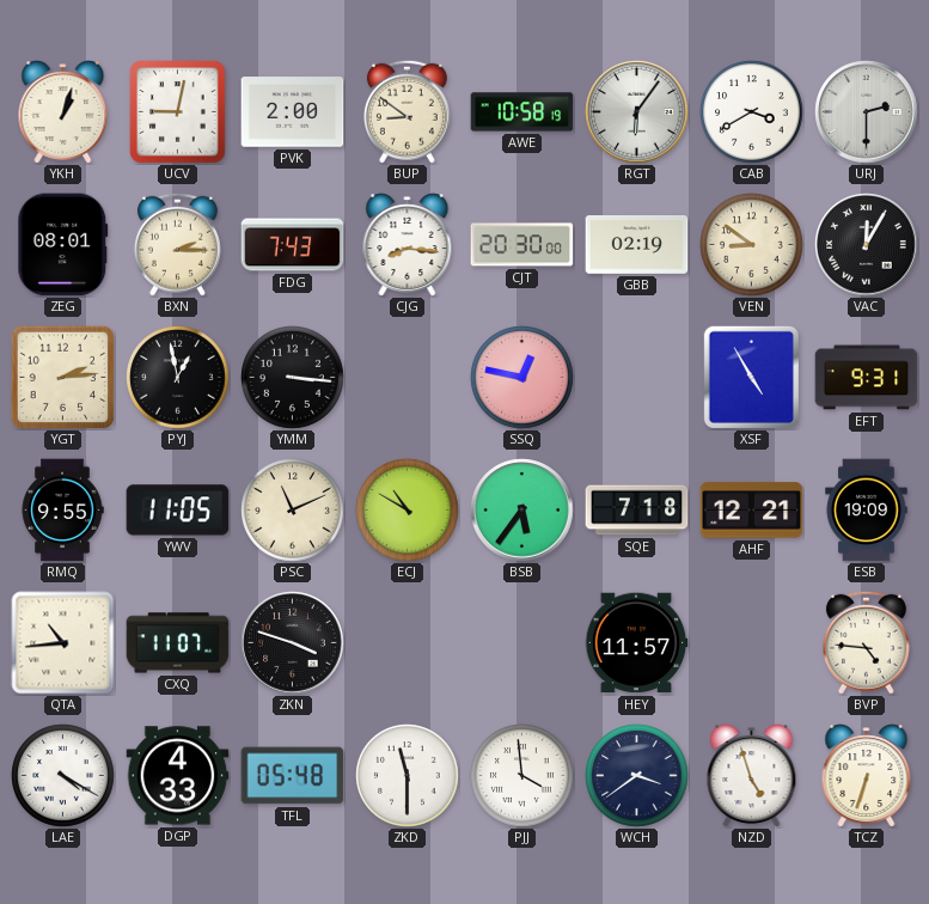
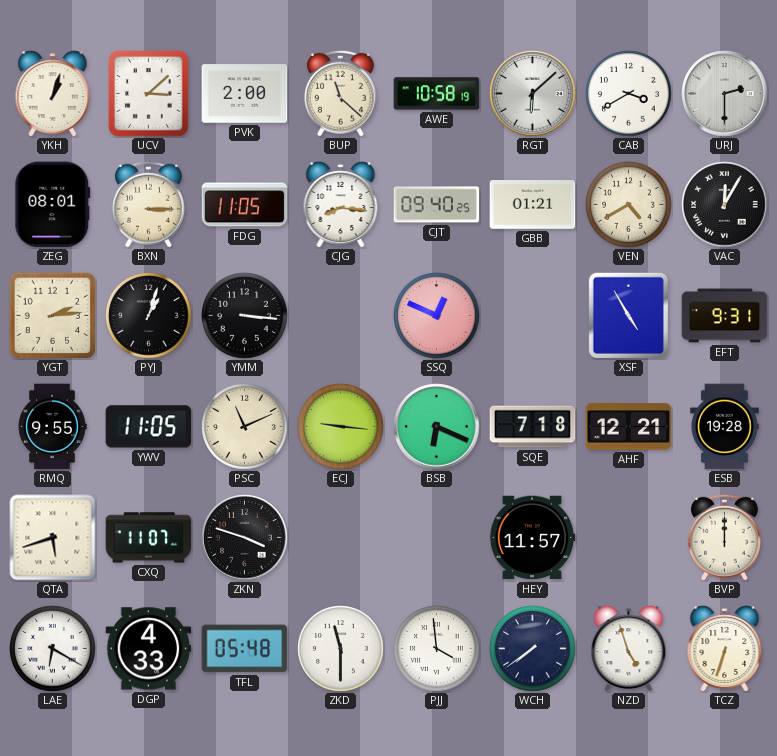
UCV: 9:02 -> 3:08 (149, 94)
BUP: 8:51 -> 11:22 (340, 93)
RGT: 6:06 -> 6:08 (533, 94)
BXN: 2:15 -> 3:15 (148, 204)
FDG: 7:43 -> 11:05 (245, 205)
CJT: 20:30 -> 09:40 (437, 205)
GBB: 02:19 -> 01:21 (533, 205)
VEN: 8:51 -> 4:40 (629, 205)
PYJ: 12:58 -> 1:03 (149, 316)
SSQ: 12:47 -> 12:49 (437, 316)
ECJ: 10:50 -> 9:16 (341, 427)
BSB: 5:36 -> 6:19 (437, 427)
ESB: 19:09 -> 19:28 (725, 427)
QTA: 10:44 -> 5:42 (53, 538)
BVP: 4:46 -> 12:00 (724, 537)
LAE: 4:20 -> 6:20 (53, 649)
WCH: 3:39 -> 7:39 (533, 649)
